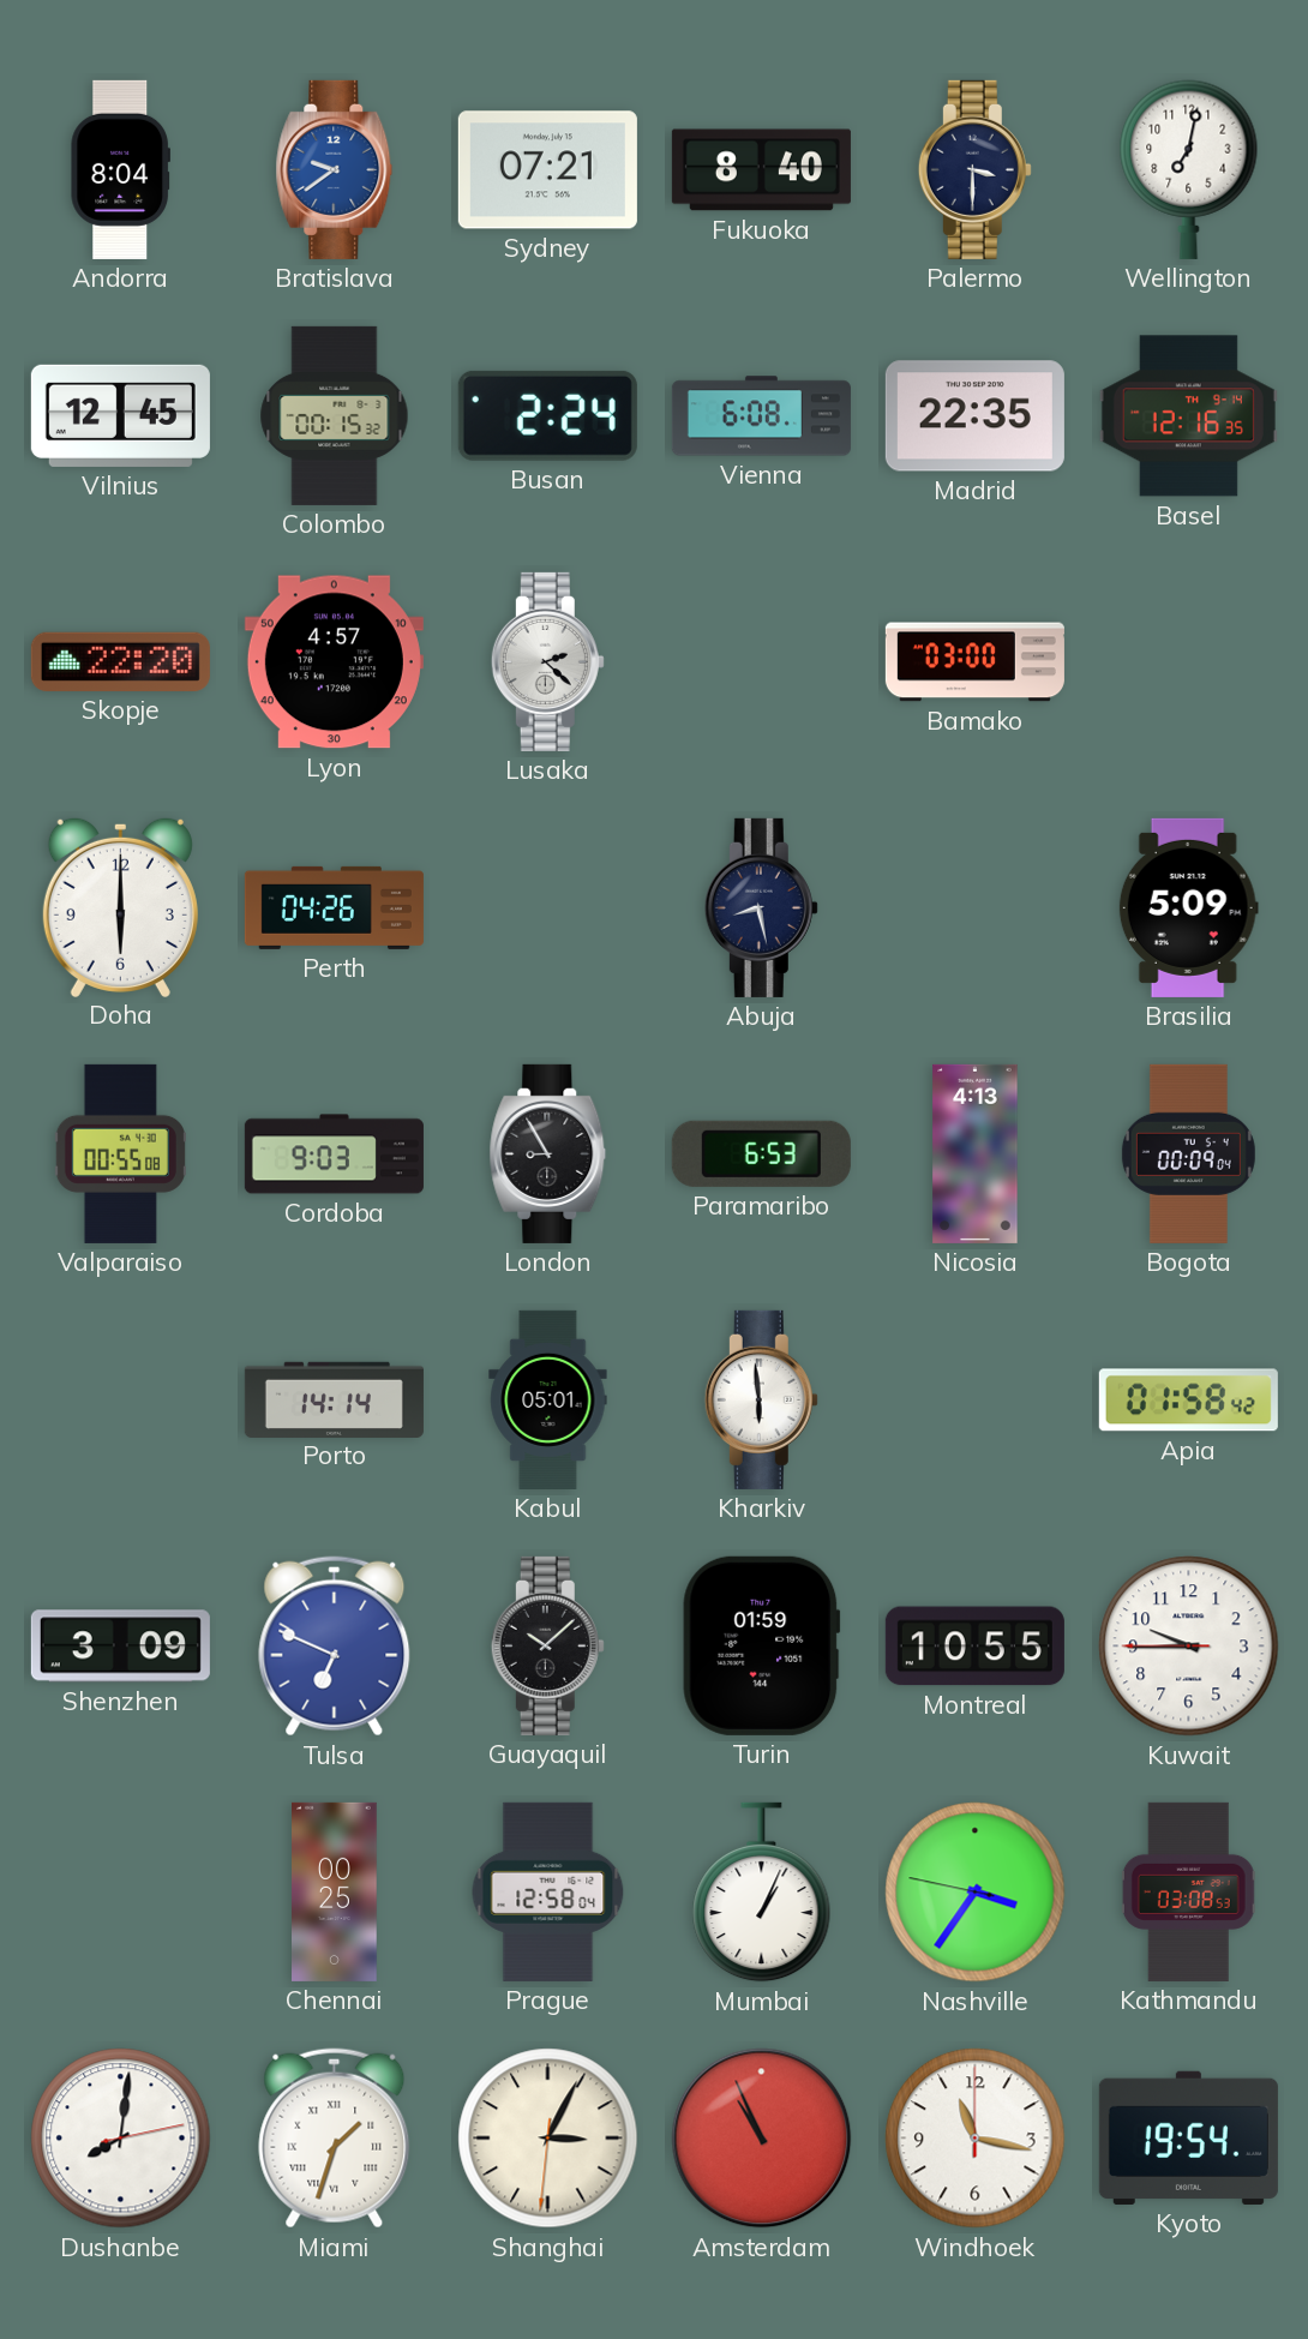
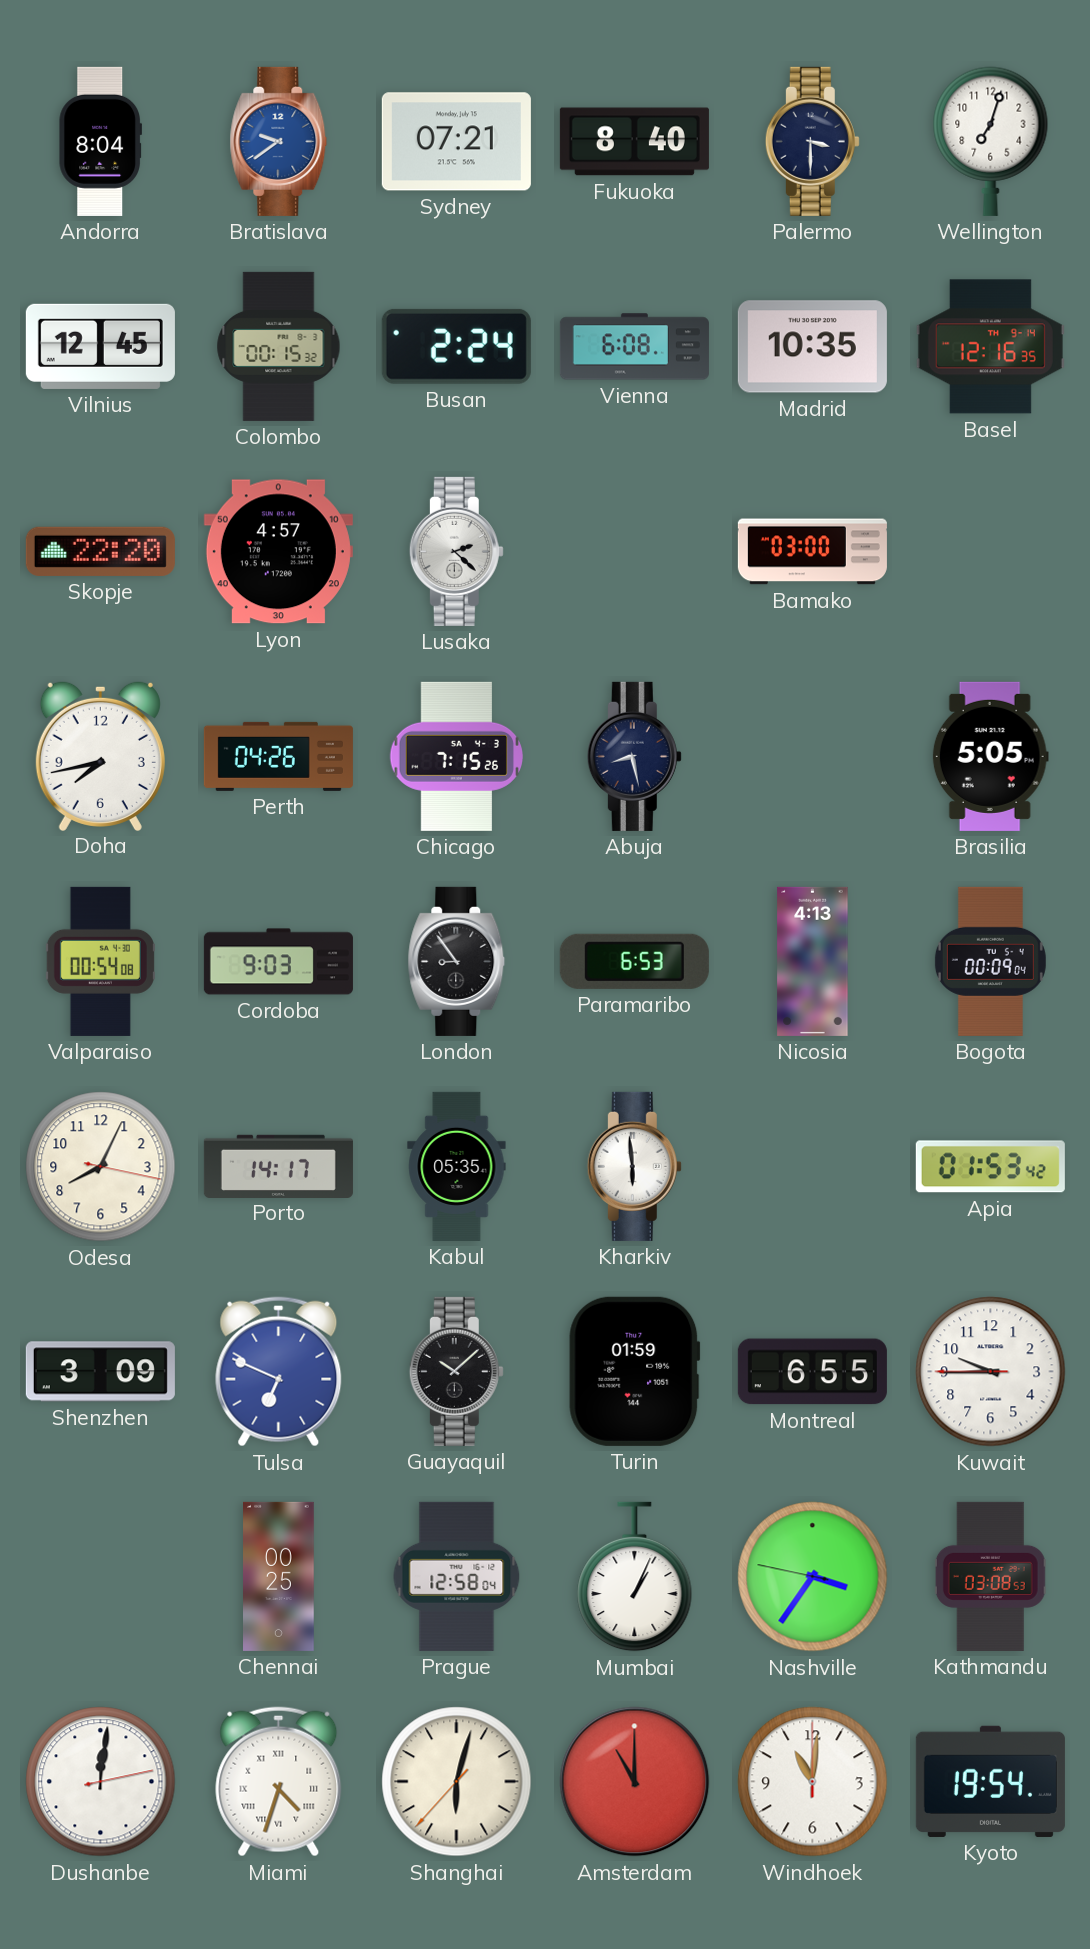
Wellington: 7:02 -> 7:03 (991, 141)
Madrid: 22:35 -> 10:35 (812, 347)
Doha: 6:00 -> 7:43 (100, 755)
Chicago: none -> 7:15 (456, 756)
Brasilia: 5:09 -> 5:05 (990, 756)
Valparaiso: 00:55 -> 00:54 (100, 961)
London: 8:55 -> 8:54 (457, 961)
Odesa: none -> 8:04 (101, 1167)
Porto: 14:14 -> 14:17 (278, 1166)
Kabul: 05:01 -> 05:35 (457, 1166)
Apia: 01:58 -> 01:53 (990, 1167)
Montreal: 10:55 -> 6:55 (812, 1372)
Dushanbe: 8:01 -> 12:01 (101, 1782)
Miami: 1:33 -> 4:33 (279, 1782)
Shanghai: 3:04 -> 6:02 (457, 1782)
Amsterdam: 10:56 -> 11:00 (635, 1782)
Windhoek: 11:17 -> 11:01 (813, 1782)
